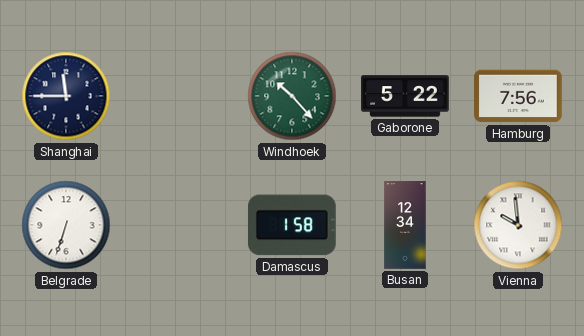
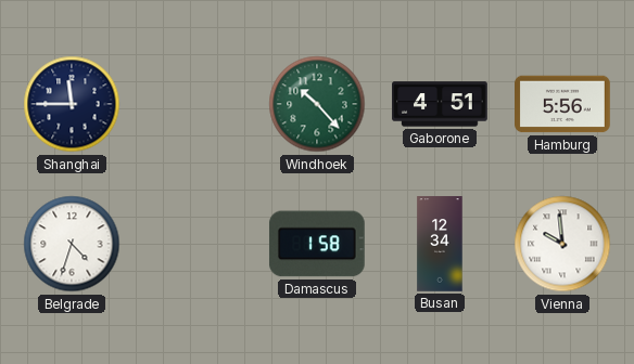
Gaborone: 5:22 -> 4:51 (440, 104)
Hamburg: 7:56 -> 5:56 (562, 104)
Belgrade: 6:33 -> 4:33 (72, 244)
